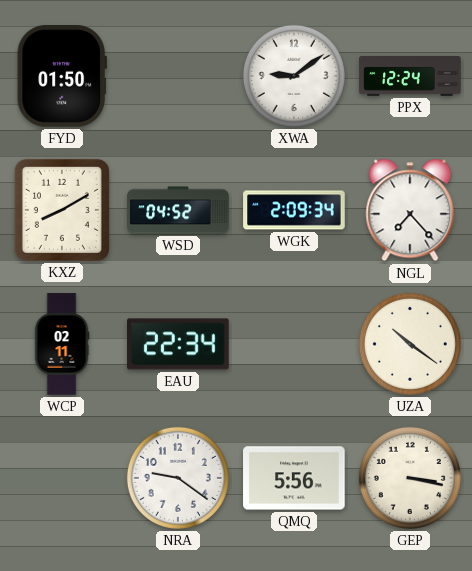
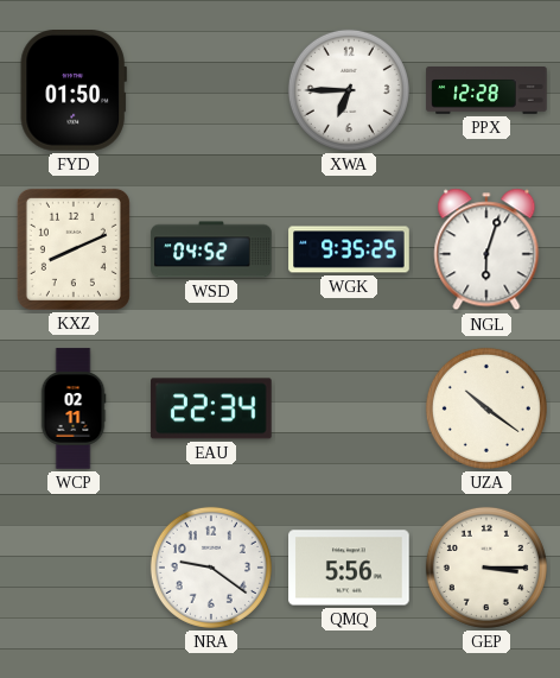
XWA: 9:09 -> 6:45 (349, 90)
PPX: 12:24 -> 12:28 (486, 90)
KXZ: 8:10 -> 8:11 (74, 249)
WGK: 2:09 -> 9:35 (349, 249)
NGL: 7:23 -> 6:03 (486, 249)
GEP: 3:17 -> 3:15 (486, 568)
